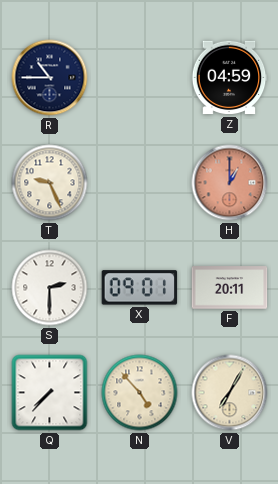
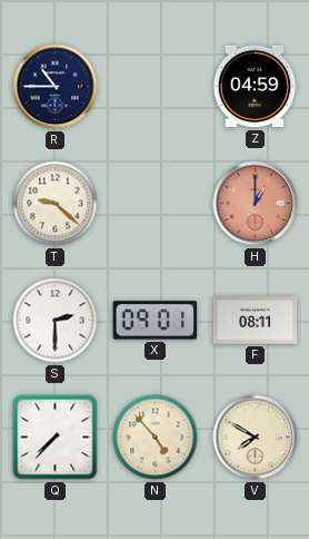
T: 9:26 -> 9:22 (56, 204)
F: 20:11 -> 08:11 (256, 321)
V: 7:05 -> 7:50 (256, 438)
